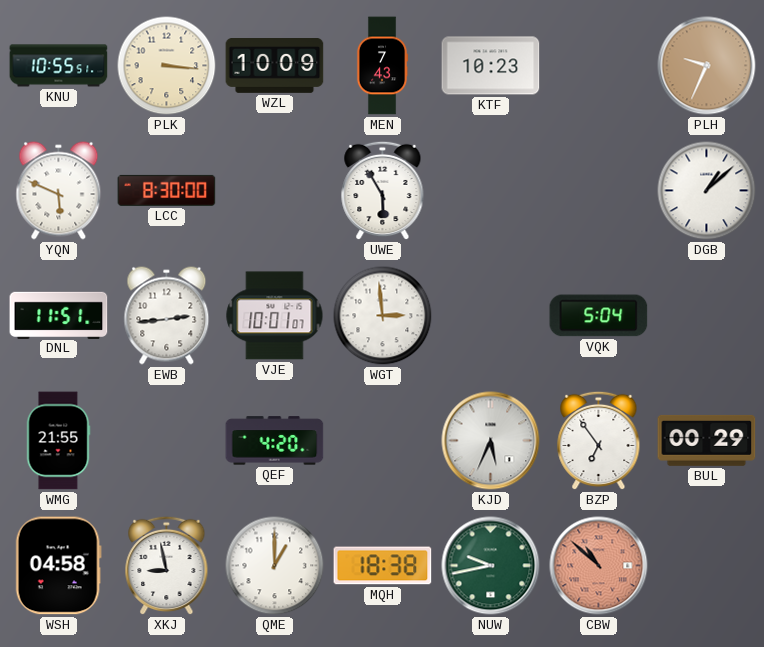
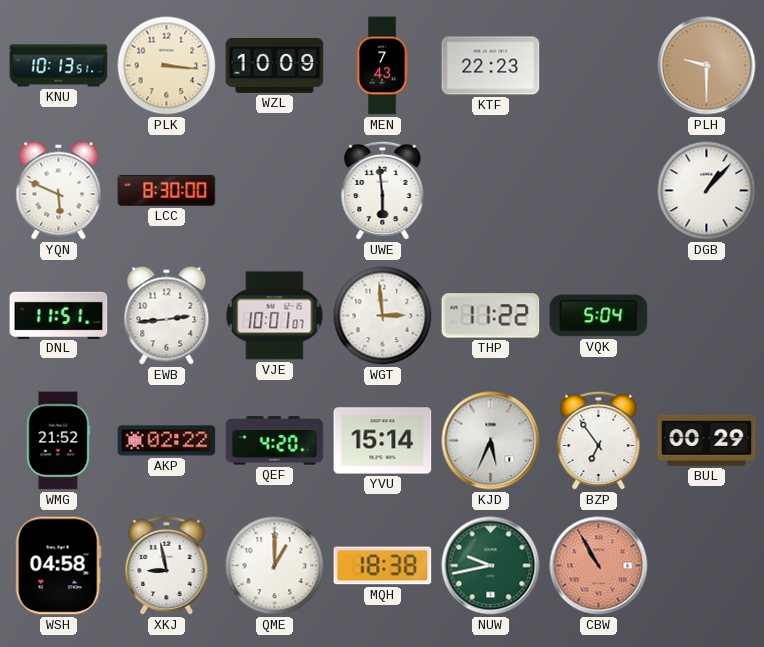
KNU: 10:55 -> 10:13 (59, 66)
KTF: 10:23 -> 22:23 (491, 66)
PLH: 9:34 -> 9:30 (707, 66)
UWE: 5:55 -> 5:59 (383, 191)
DGB: 1:08 -> 1:07 (707, 191)
THP: none -> 11:22 (491, 316)
WMG: 21:55 -> 21:52 (58, 441)
AKP: none -> 02:22 (167, 441)
YVU: none -> 15:14 (383, 441)
CBW: 10:52 -> 10:55 (599, 566)
